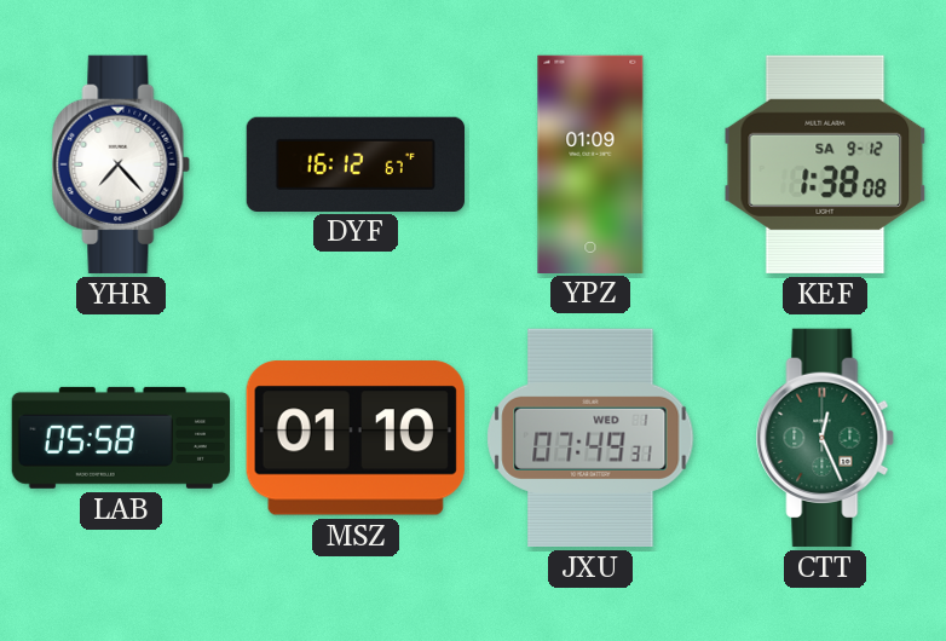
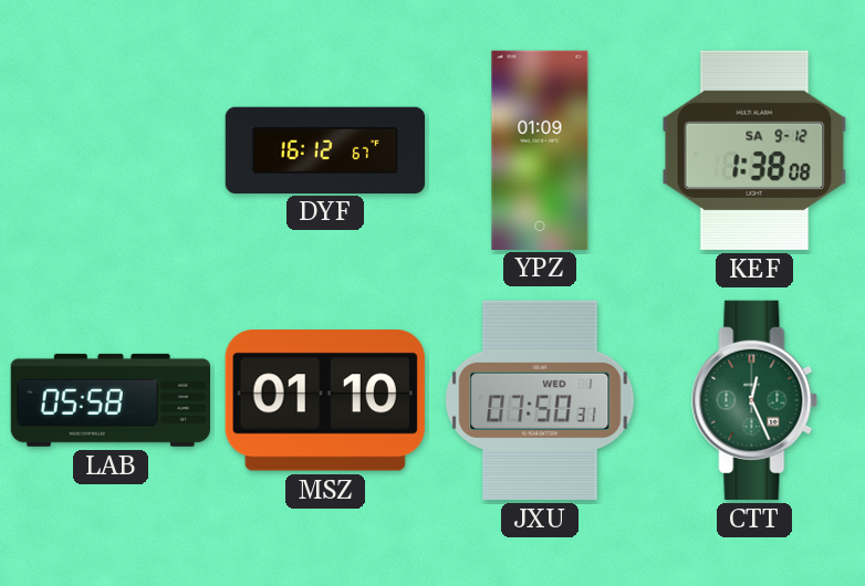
YHR: 7:23 -> none (121, 164)
JXU: 07:49 -> 07:50 (540, 400)
